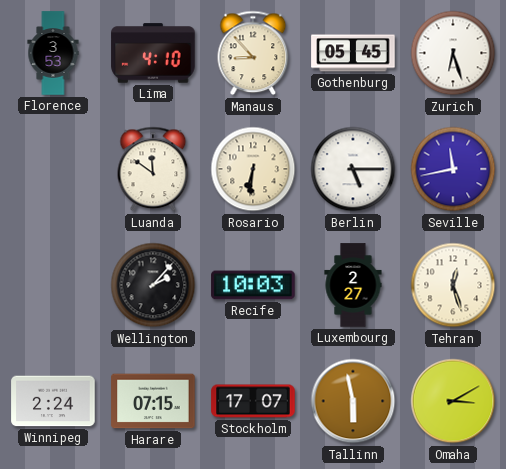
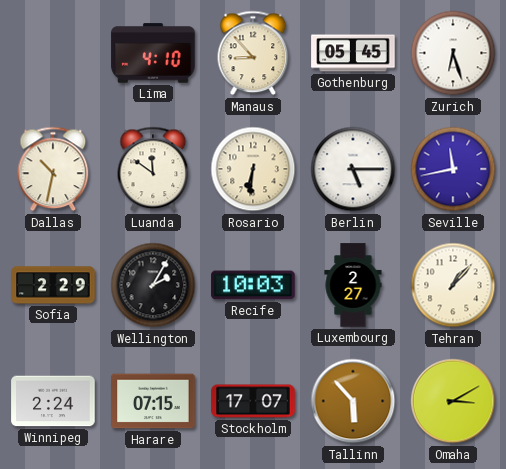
Florence: 3:53 -> none (53, 53)
Dallas: none -> 10:32 (53, 169)
Sofia: none -> 2:29 (53, 285)
Wellington: 2:07 -> 2:05 (153, 285)
Tehran: 12:27 -> 1:07 (453, 285)
Tallinn: 5:58 -> 5:53 (353, 401)
